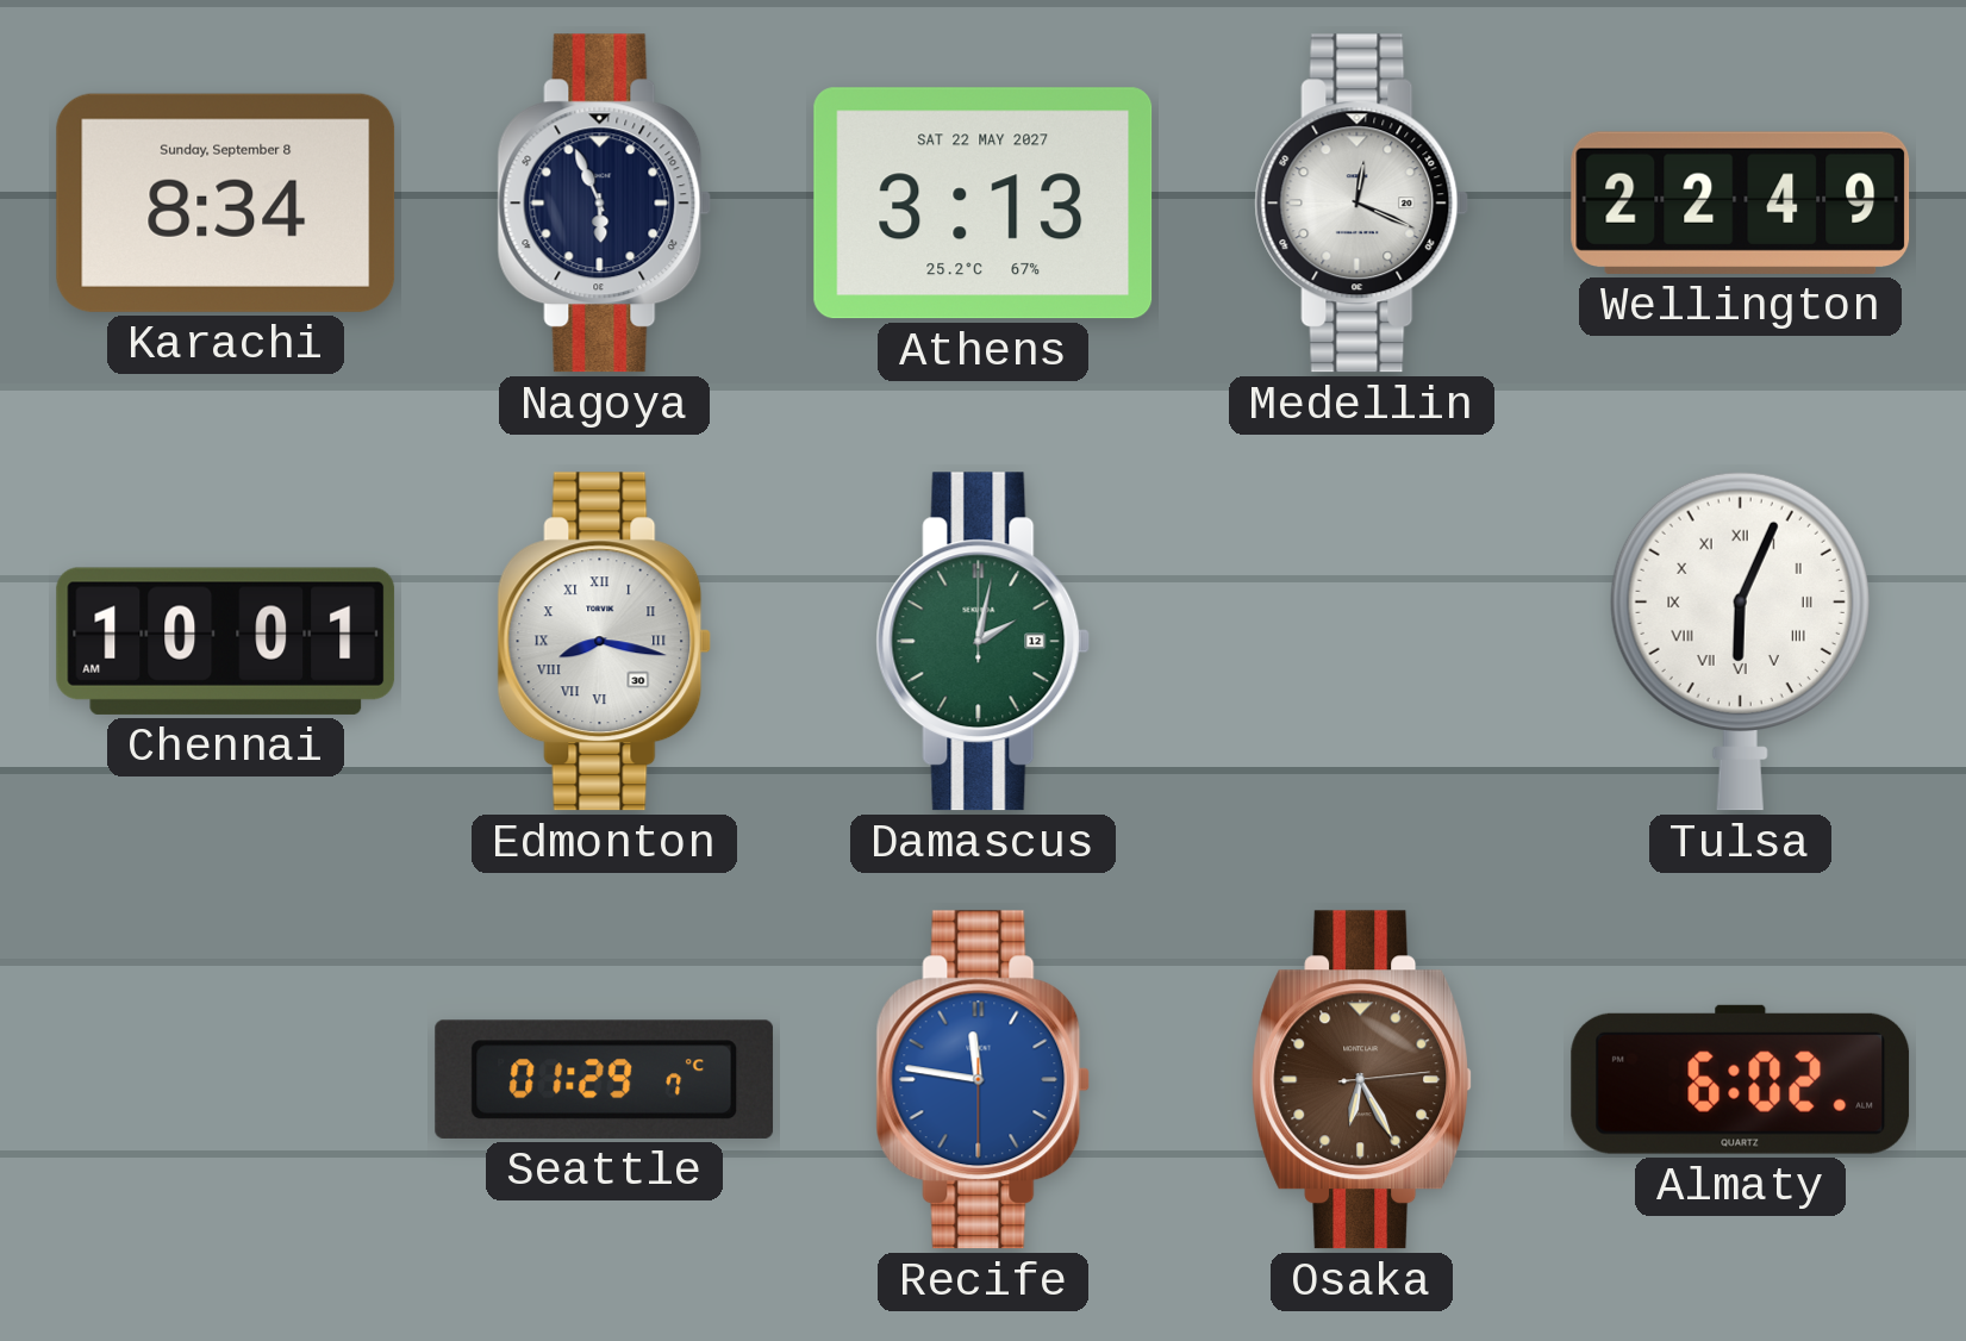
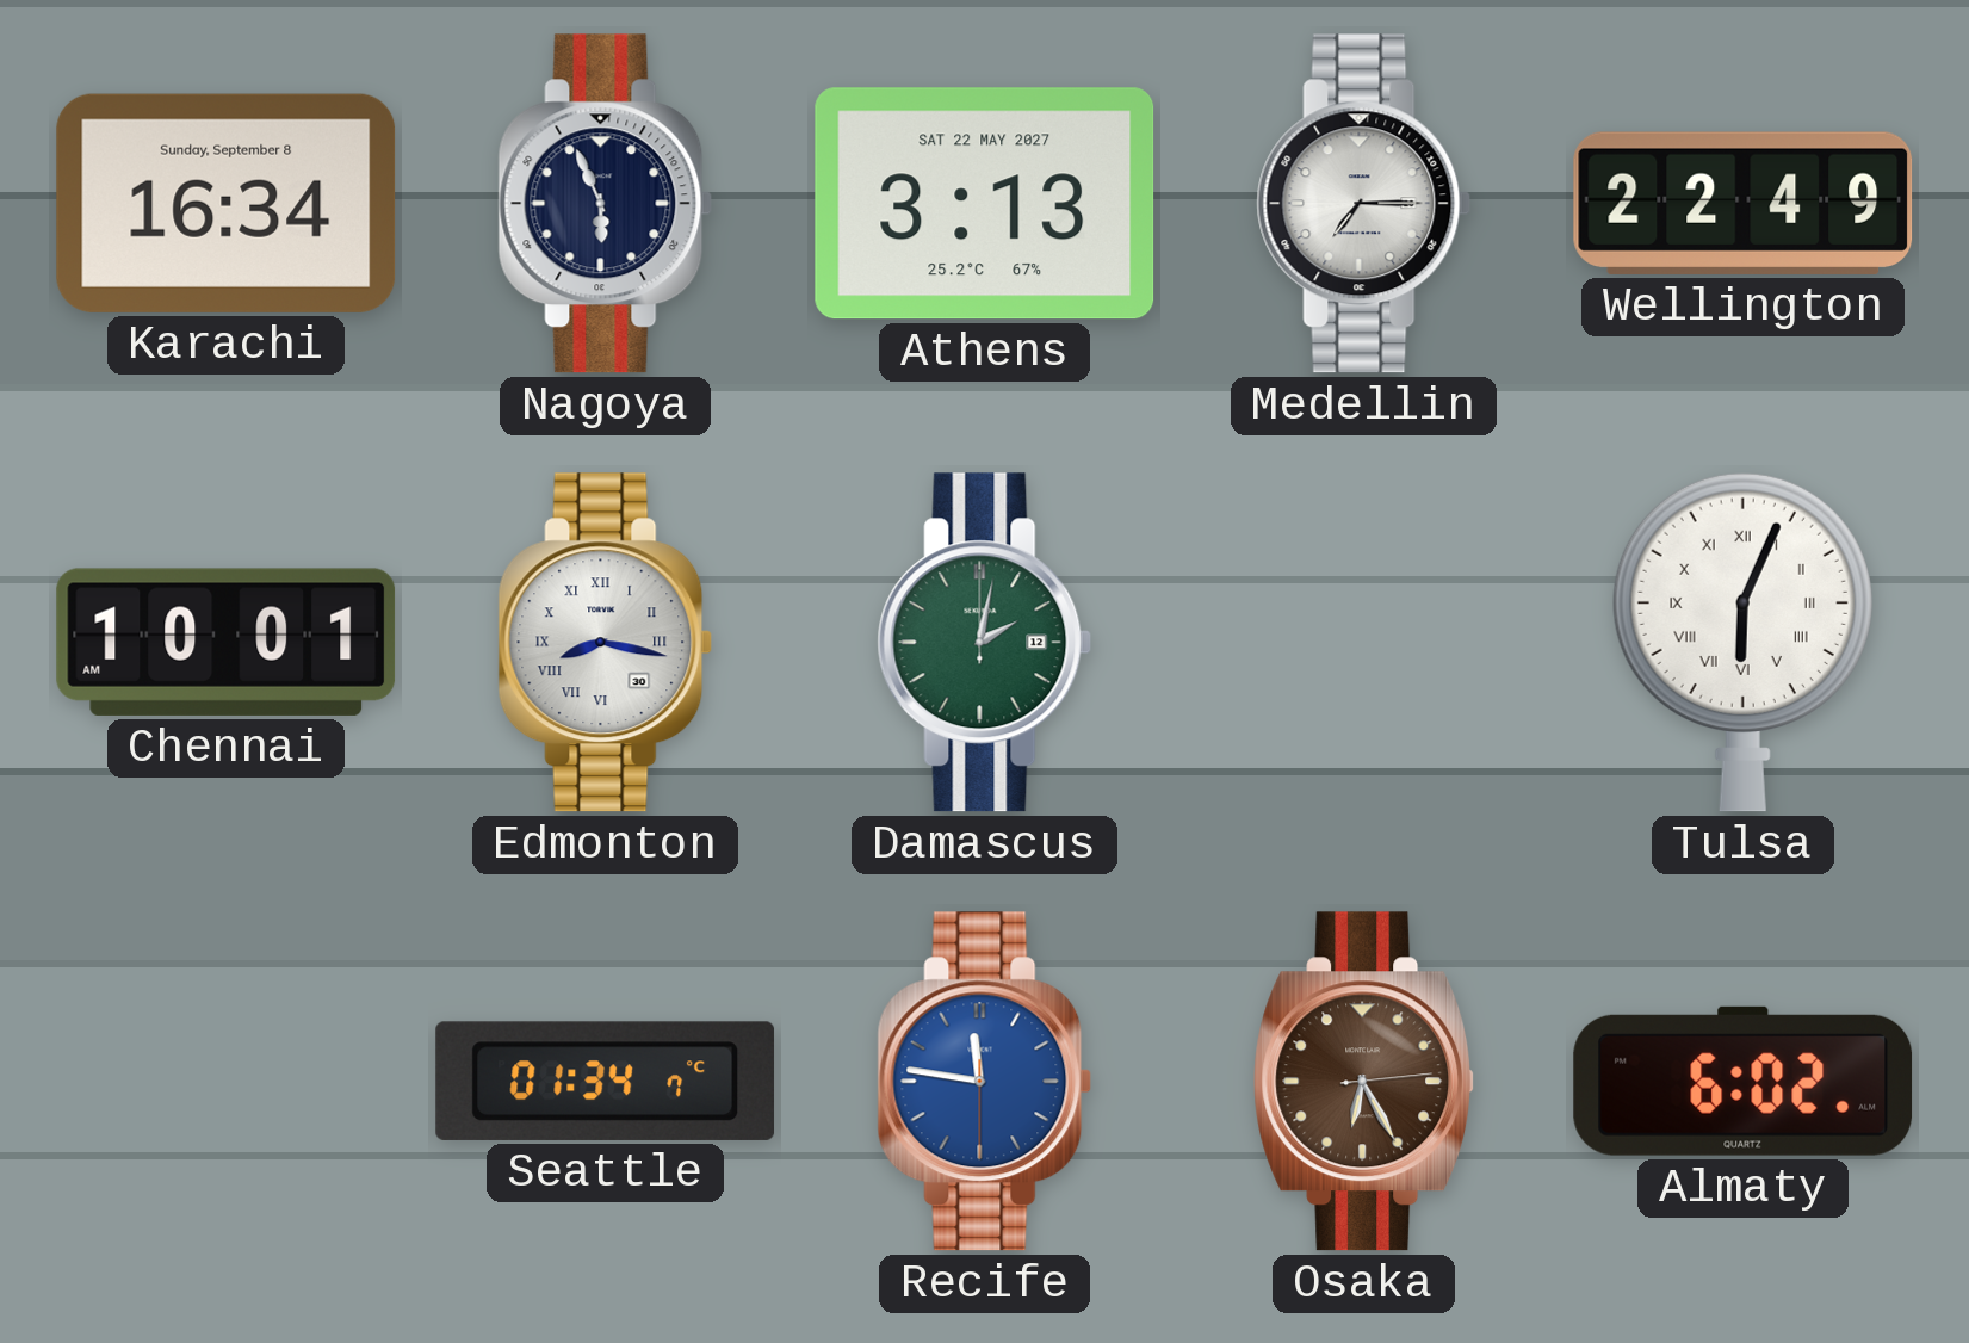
Karachi: 8:34 -> 16:34 (227, 203)
Medellin: 12:19 -> 7:15 (1364, 204)
Seattle: 01:29 -> 01:34 (606, 1081)
